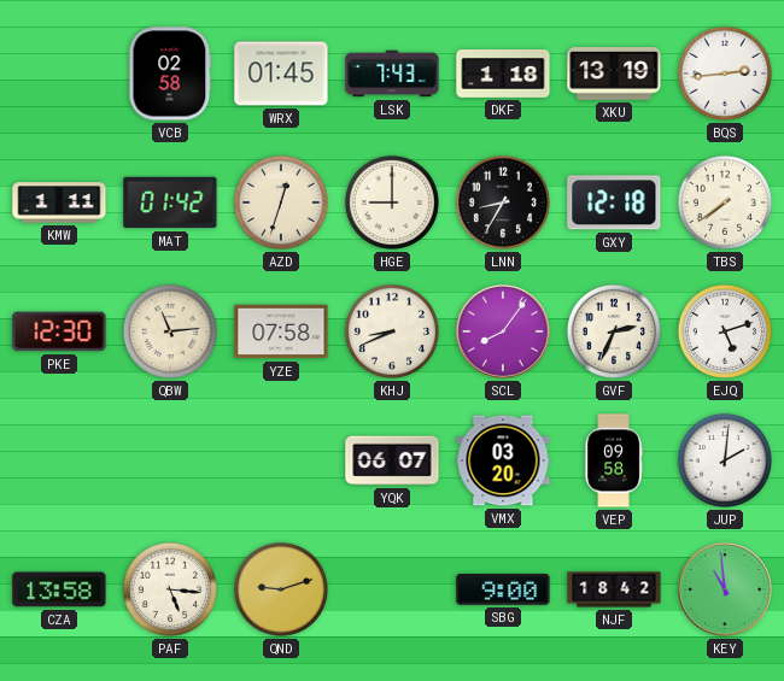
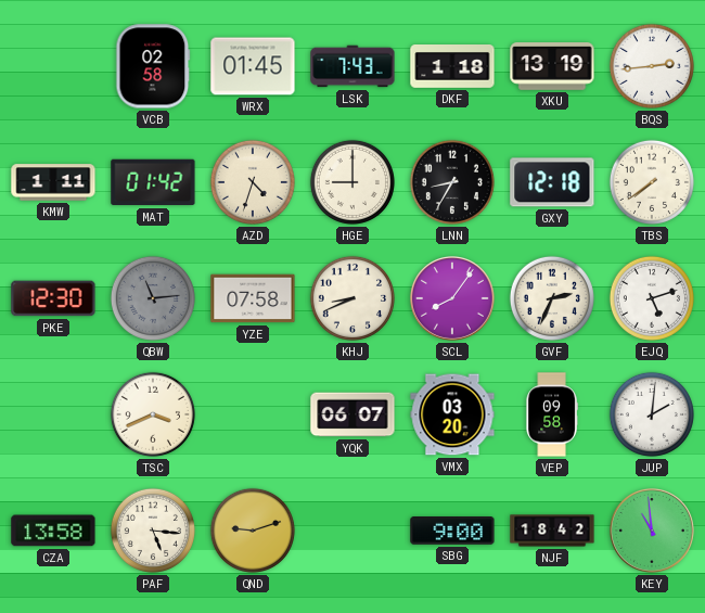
AZD: 12:33 -> 4:33 (253, 182)
QBW dial: cream -> grey (153, 298)
TSC: none -> 3:41 (153, 414)
